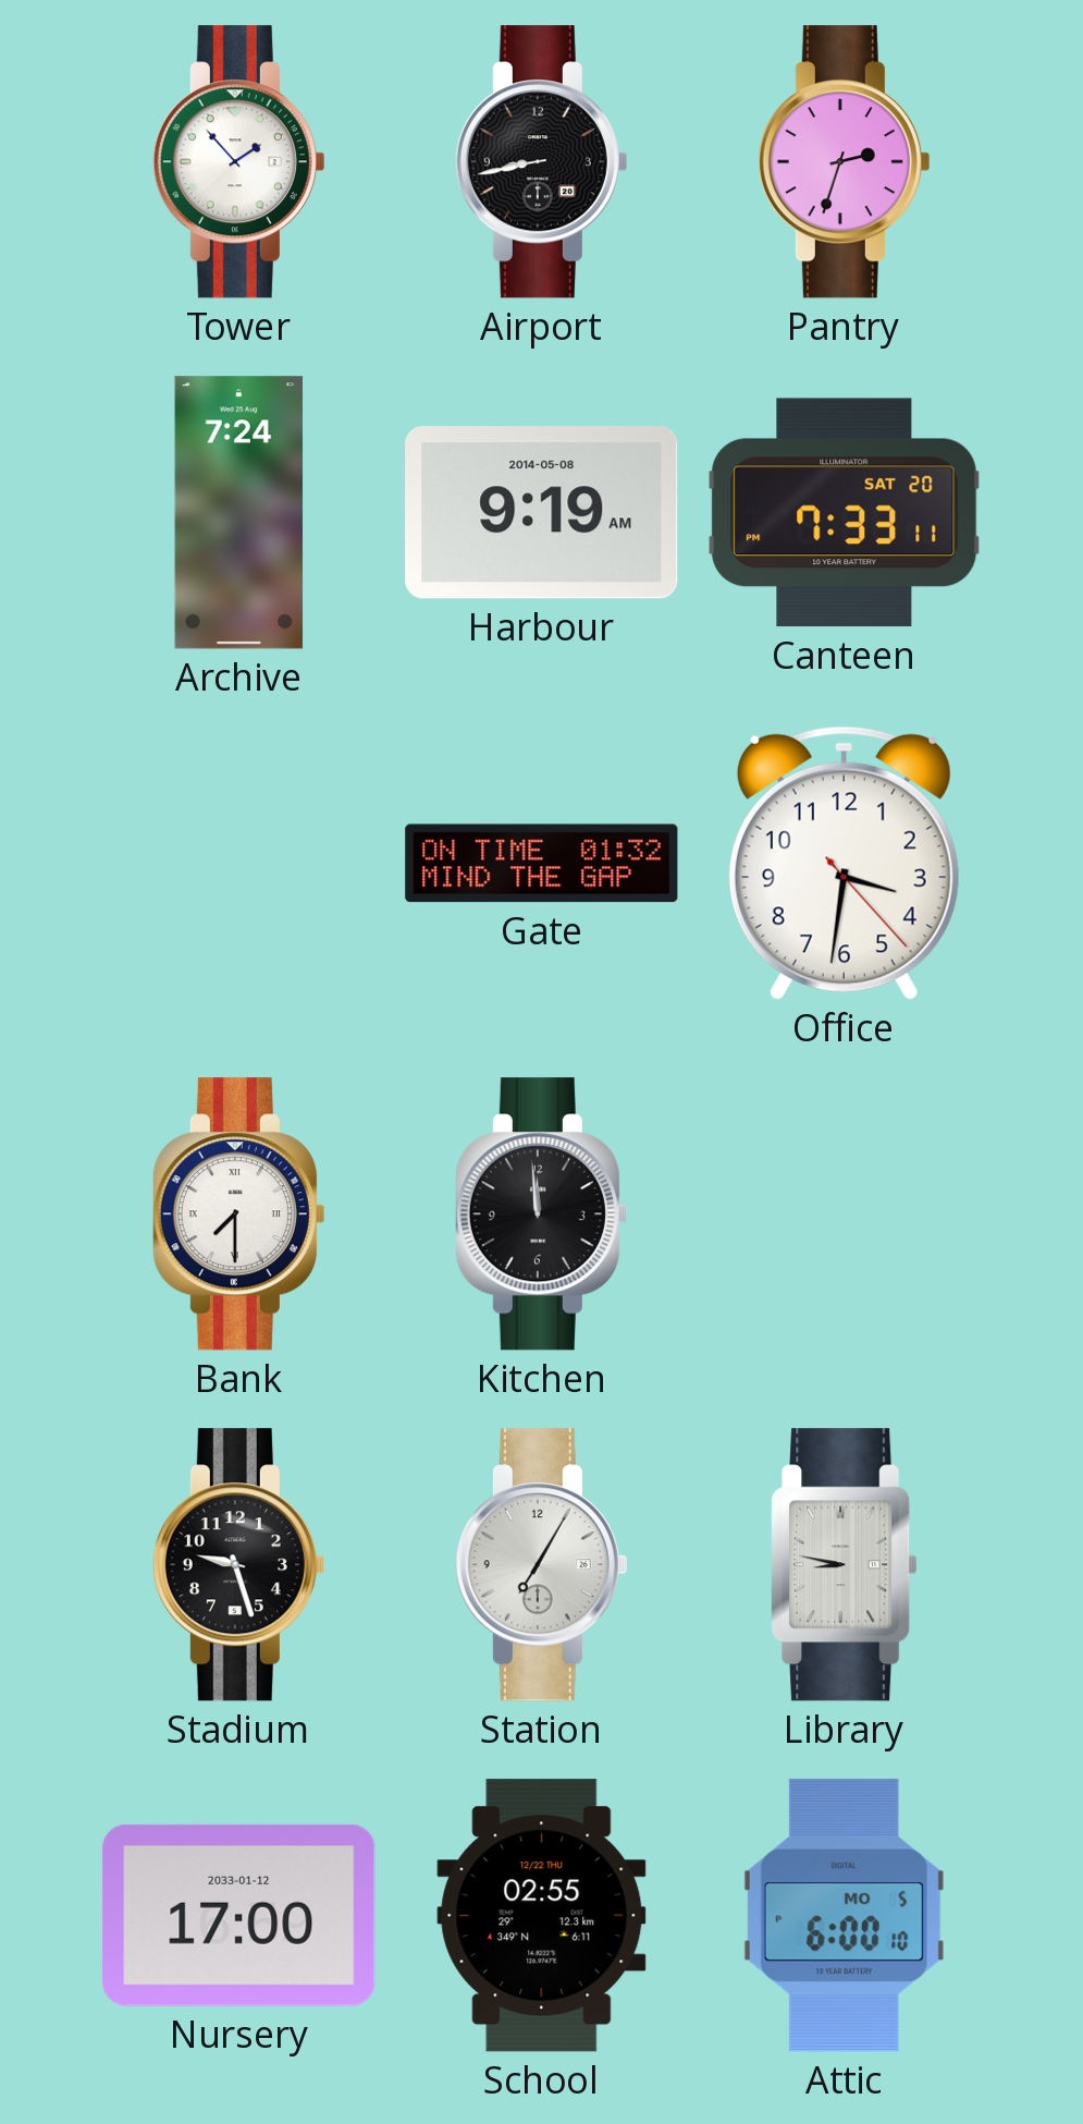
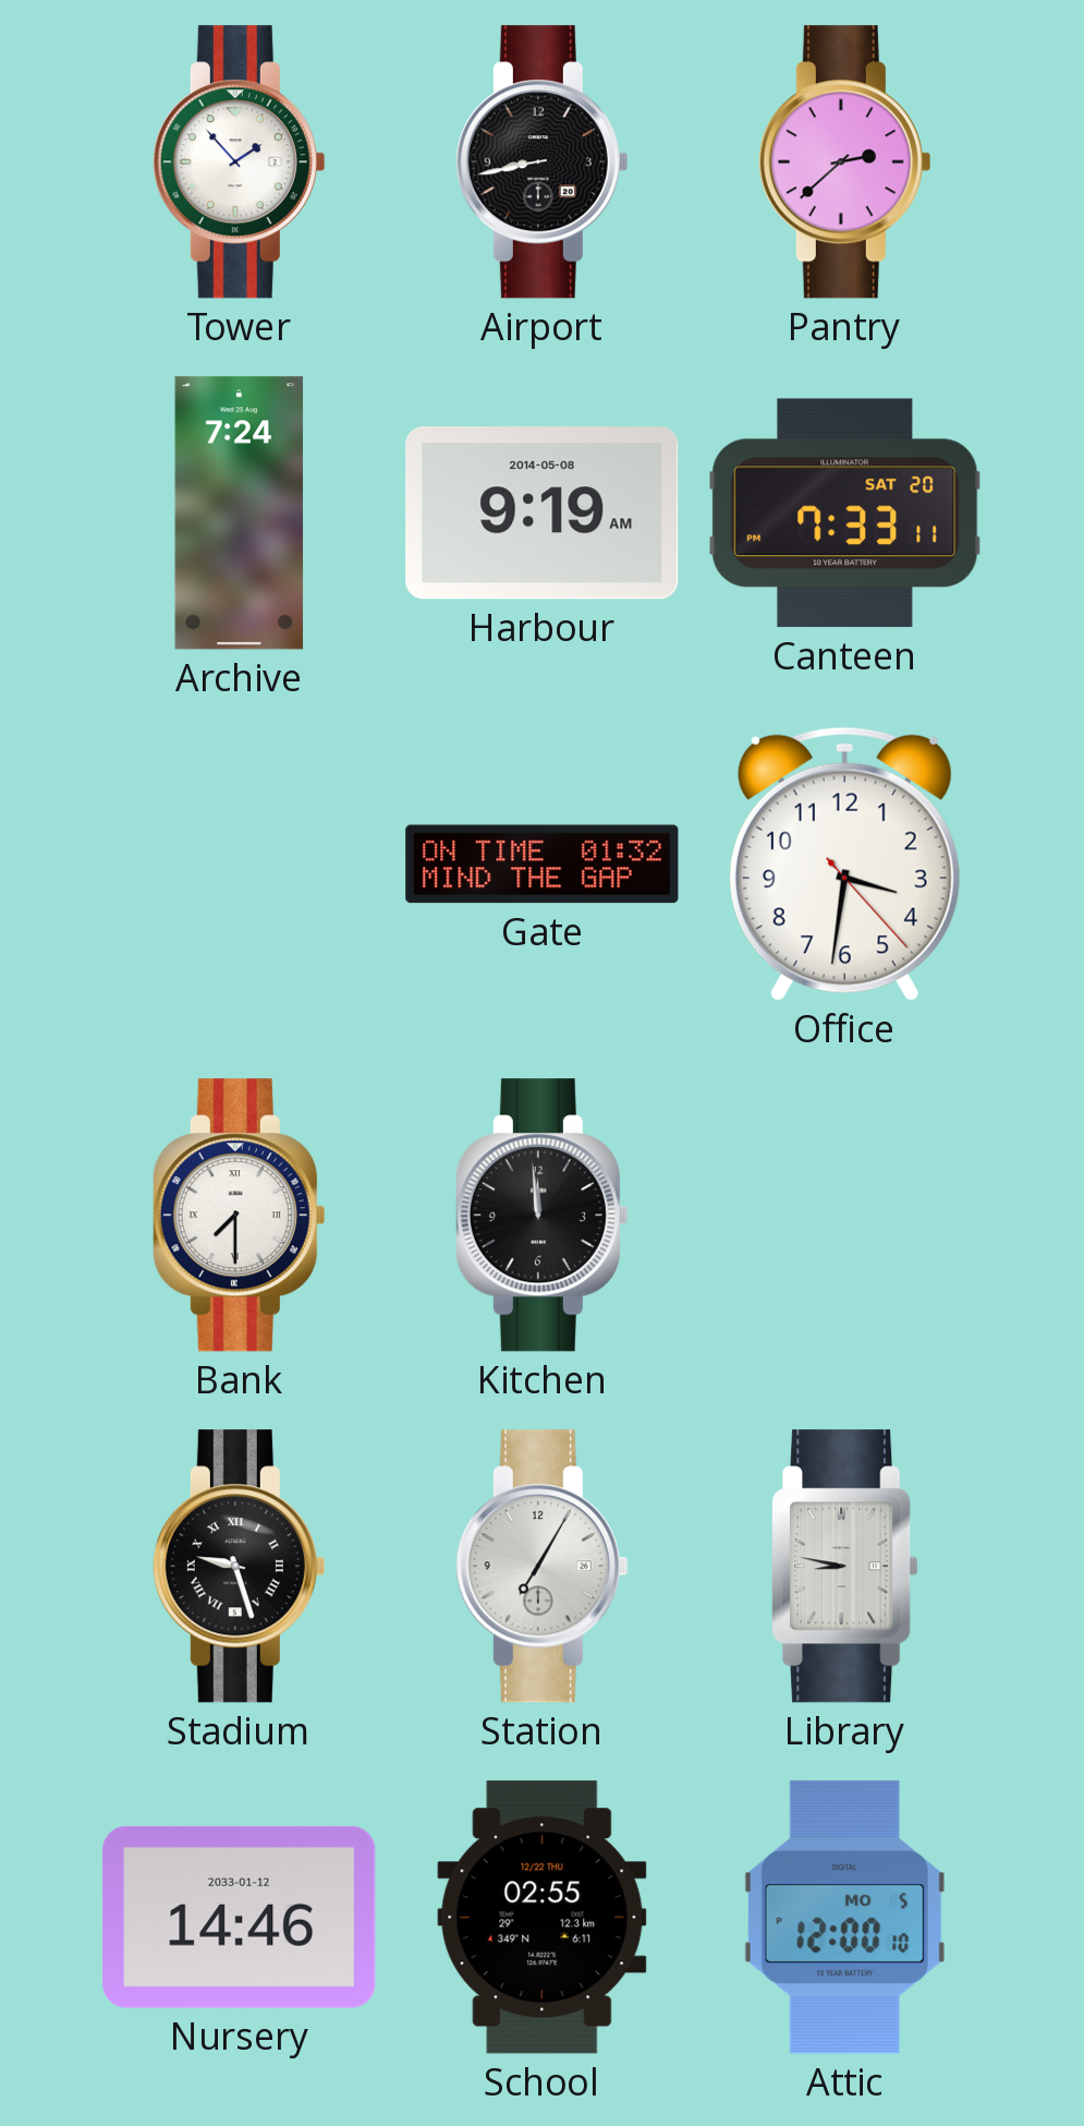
Pantry: 2:33 -> 2:38 (844, 162)
Stadium numerals: Arabic -> Roman (239, 1567)
Nursery: 17:00 -> 14:46 (240, 1917)
Attic: 6:00 -> 12:00 (844, 1918)
